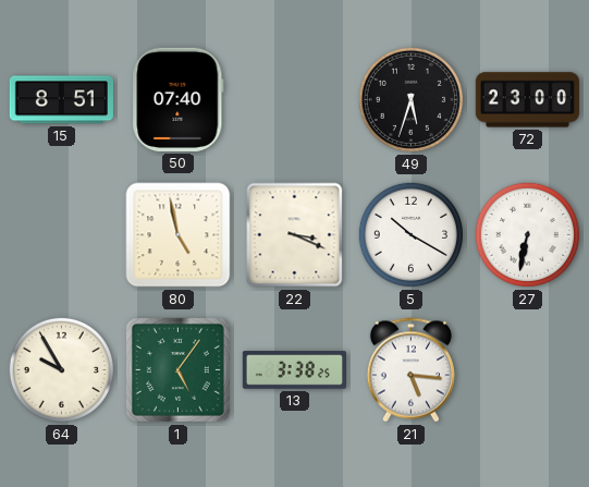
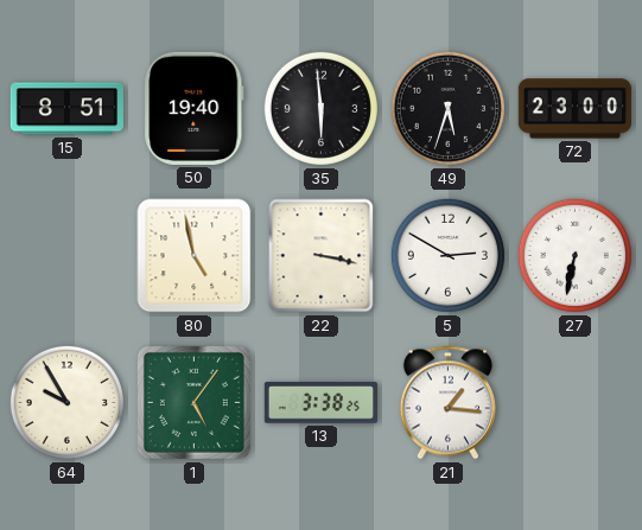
50: 07:40 -> 19:40 (195, 108)
35: none -> 5:59 (320, 108)
22: 3:19 -> 3:17 (322, 256)
5: 10:20 -> 2:50 (447, 255)
21: 5:16 -> 1:16 (447, 403)
